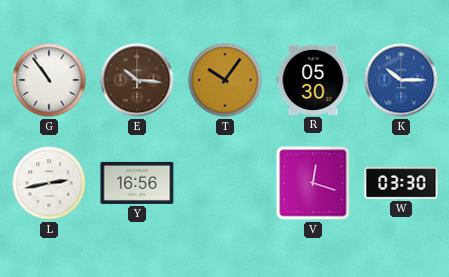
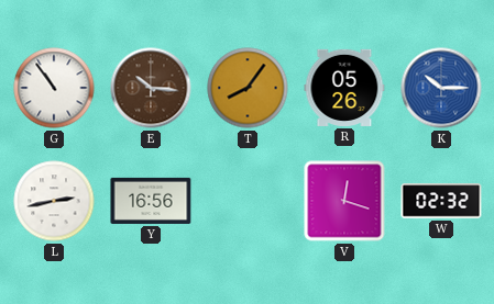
T: 10:06 -> 8:06 (248, 88)
R: 05:30 -> 05:26 (344, 88)
W: 03:30 -> 02:32 (441, 201)
